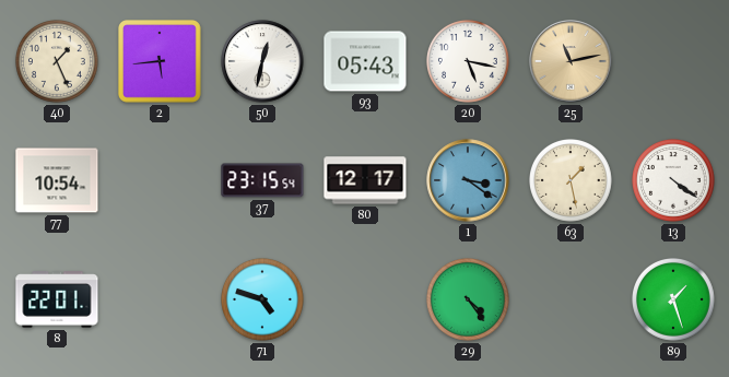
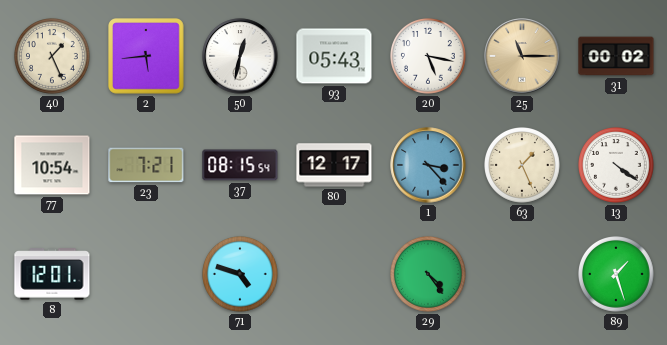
25: 11:13 -> 11:15 (522, 56)
31: none -> 00:02 (616, 56)
23: none -> 7:21 (146, 165)
37: 23:15 -> 08:15 (240, 165)
1: 3:21 -> 3:23 (428, 165)
63: 1:28 -> 1:26 (523, 166)
8: 22:01 -> 12:01 (52, 274)
